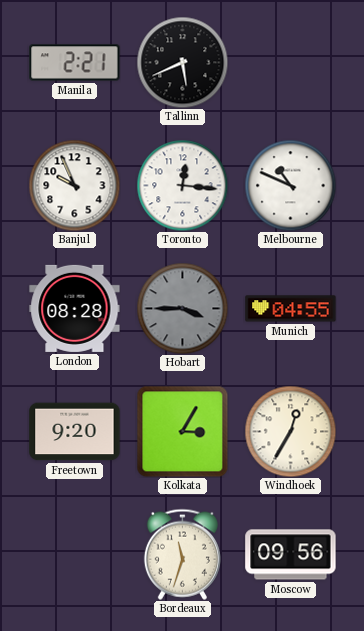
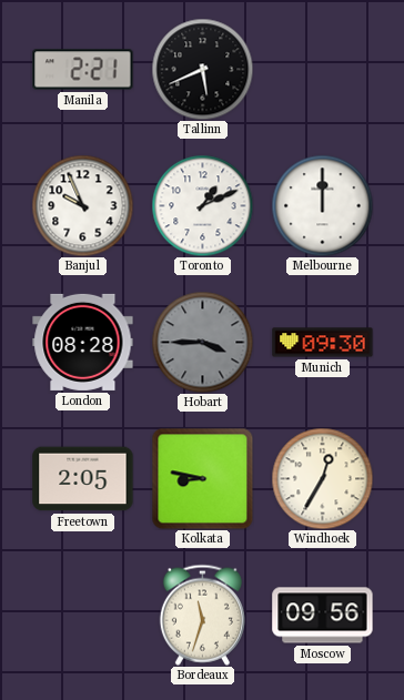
Toronto: 12:16 -> 1:11 (202, 205)
Melbourne: 10:49 -> 12:00 (322, 205)
Munich: 04:55 -> 09:30 (323, 343)
Freetown: 9:20 -> 2:05 (83, 479)
Kolkata: 3:05 -> 8:47 (202, 478)
